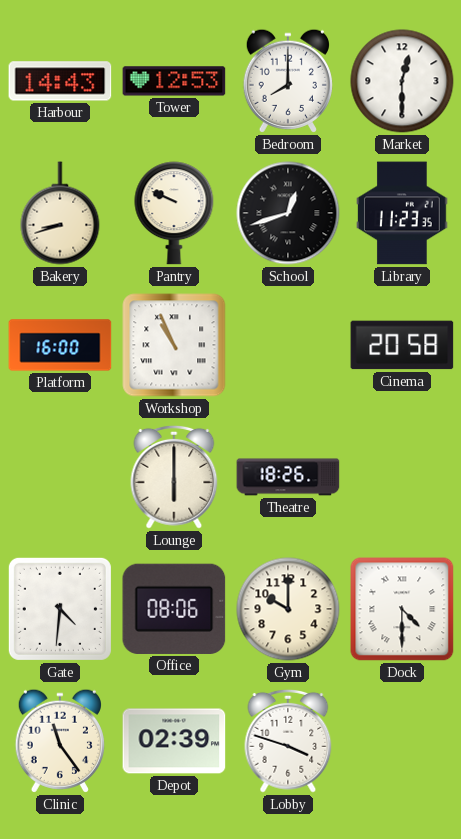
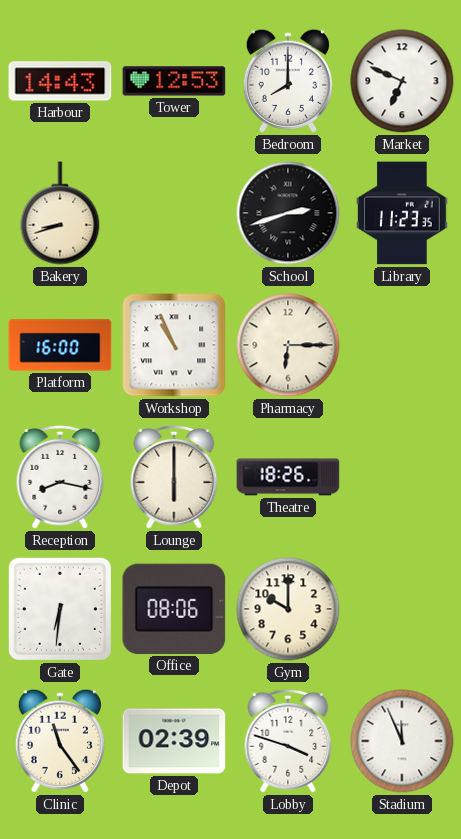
Market: 12:30 -> 6:49 (402, 81)
Pantry: 9:49 -> none (174, 213)
School: 12:42 -> 2:42 (288, 213)
Pharmacy: none -> 6:15 (288, 345)
Cinema: 20:58 -> none (402, 345)
Reception: none -> 8:17 (60, 477)
Gate: 4:31 -> 6:31 (60, 609)
Dock: 4:30 -> none (402, 609)
Stadium: none -> 11:56 (402, 741)
